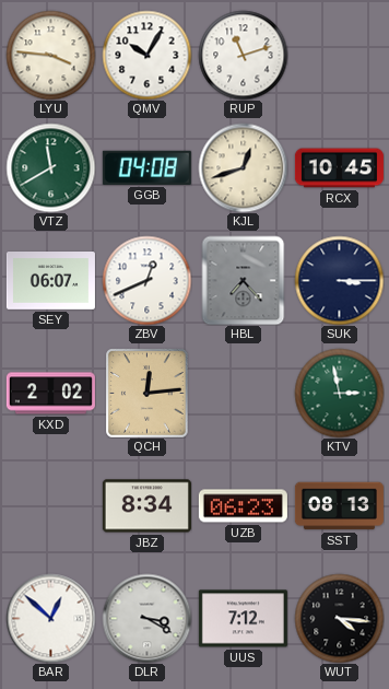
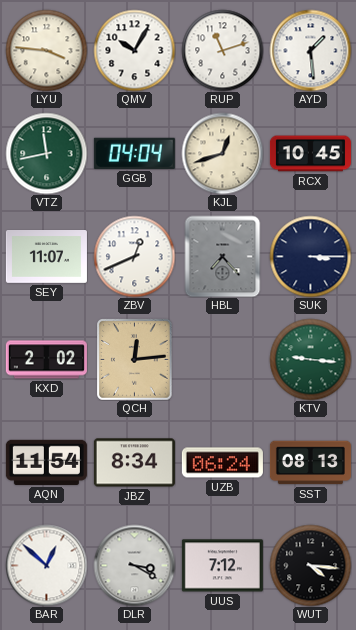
AYD: none -> 1:29 (310, 50)
VTZ: 11:40 -> 11:43 (46, 153)
GGB: 04:08 -> 04:04 (134, 153)
SEY: 06:07 -> 11:07 (46, 257)
KTV: 2:58 -> 9:16 (310, 359)
AQN: none -> 11:54 (46, 462)
UZB: 06:23 -> 06:24 (222, 463)
